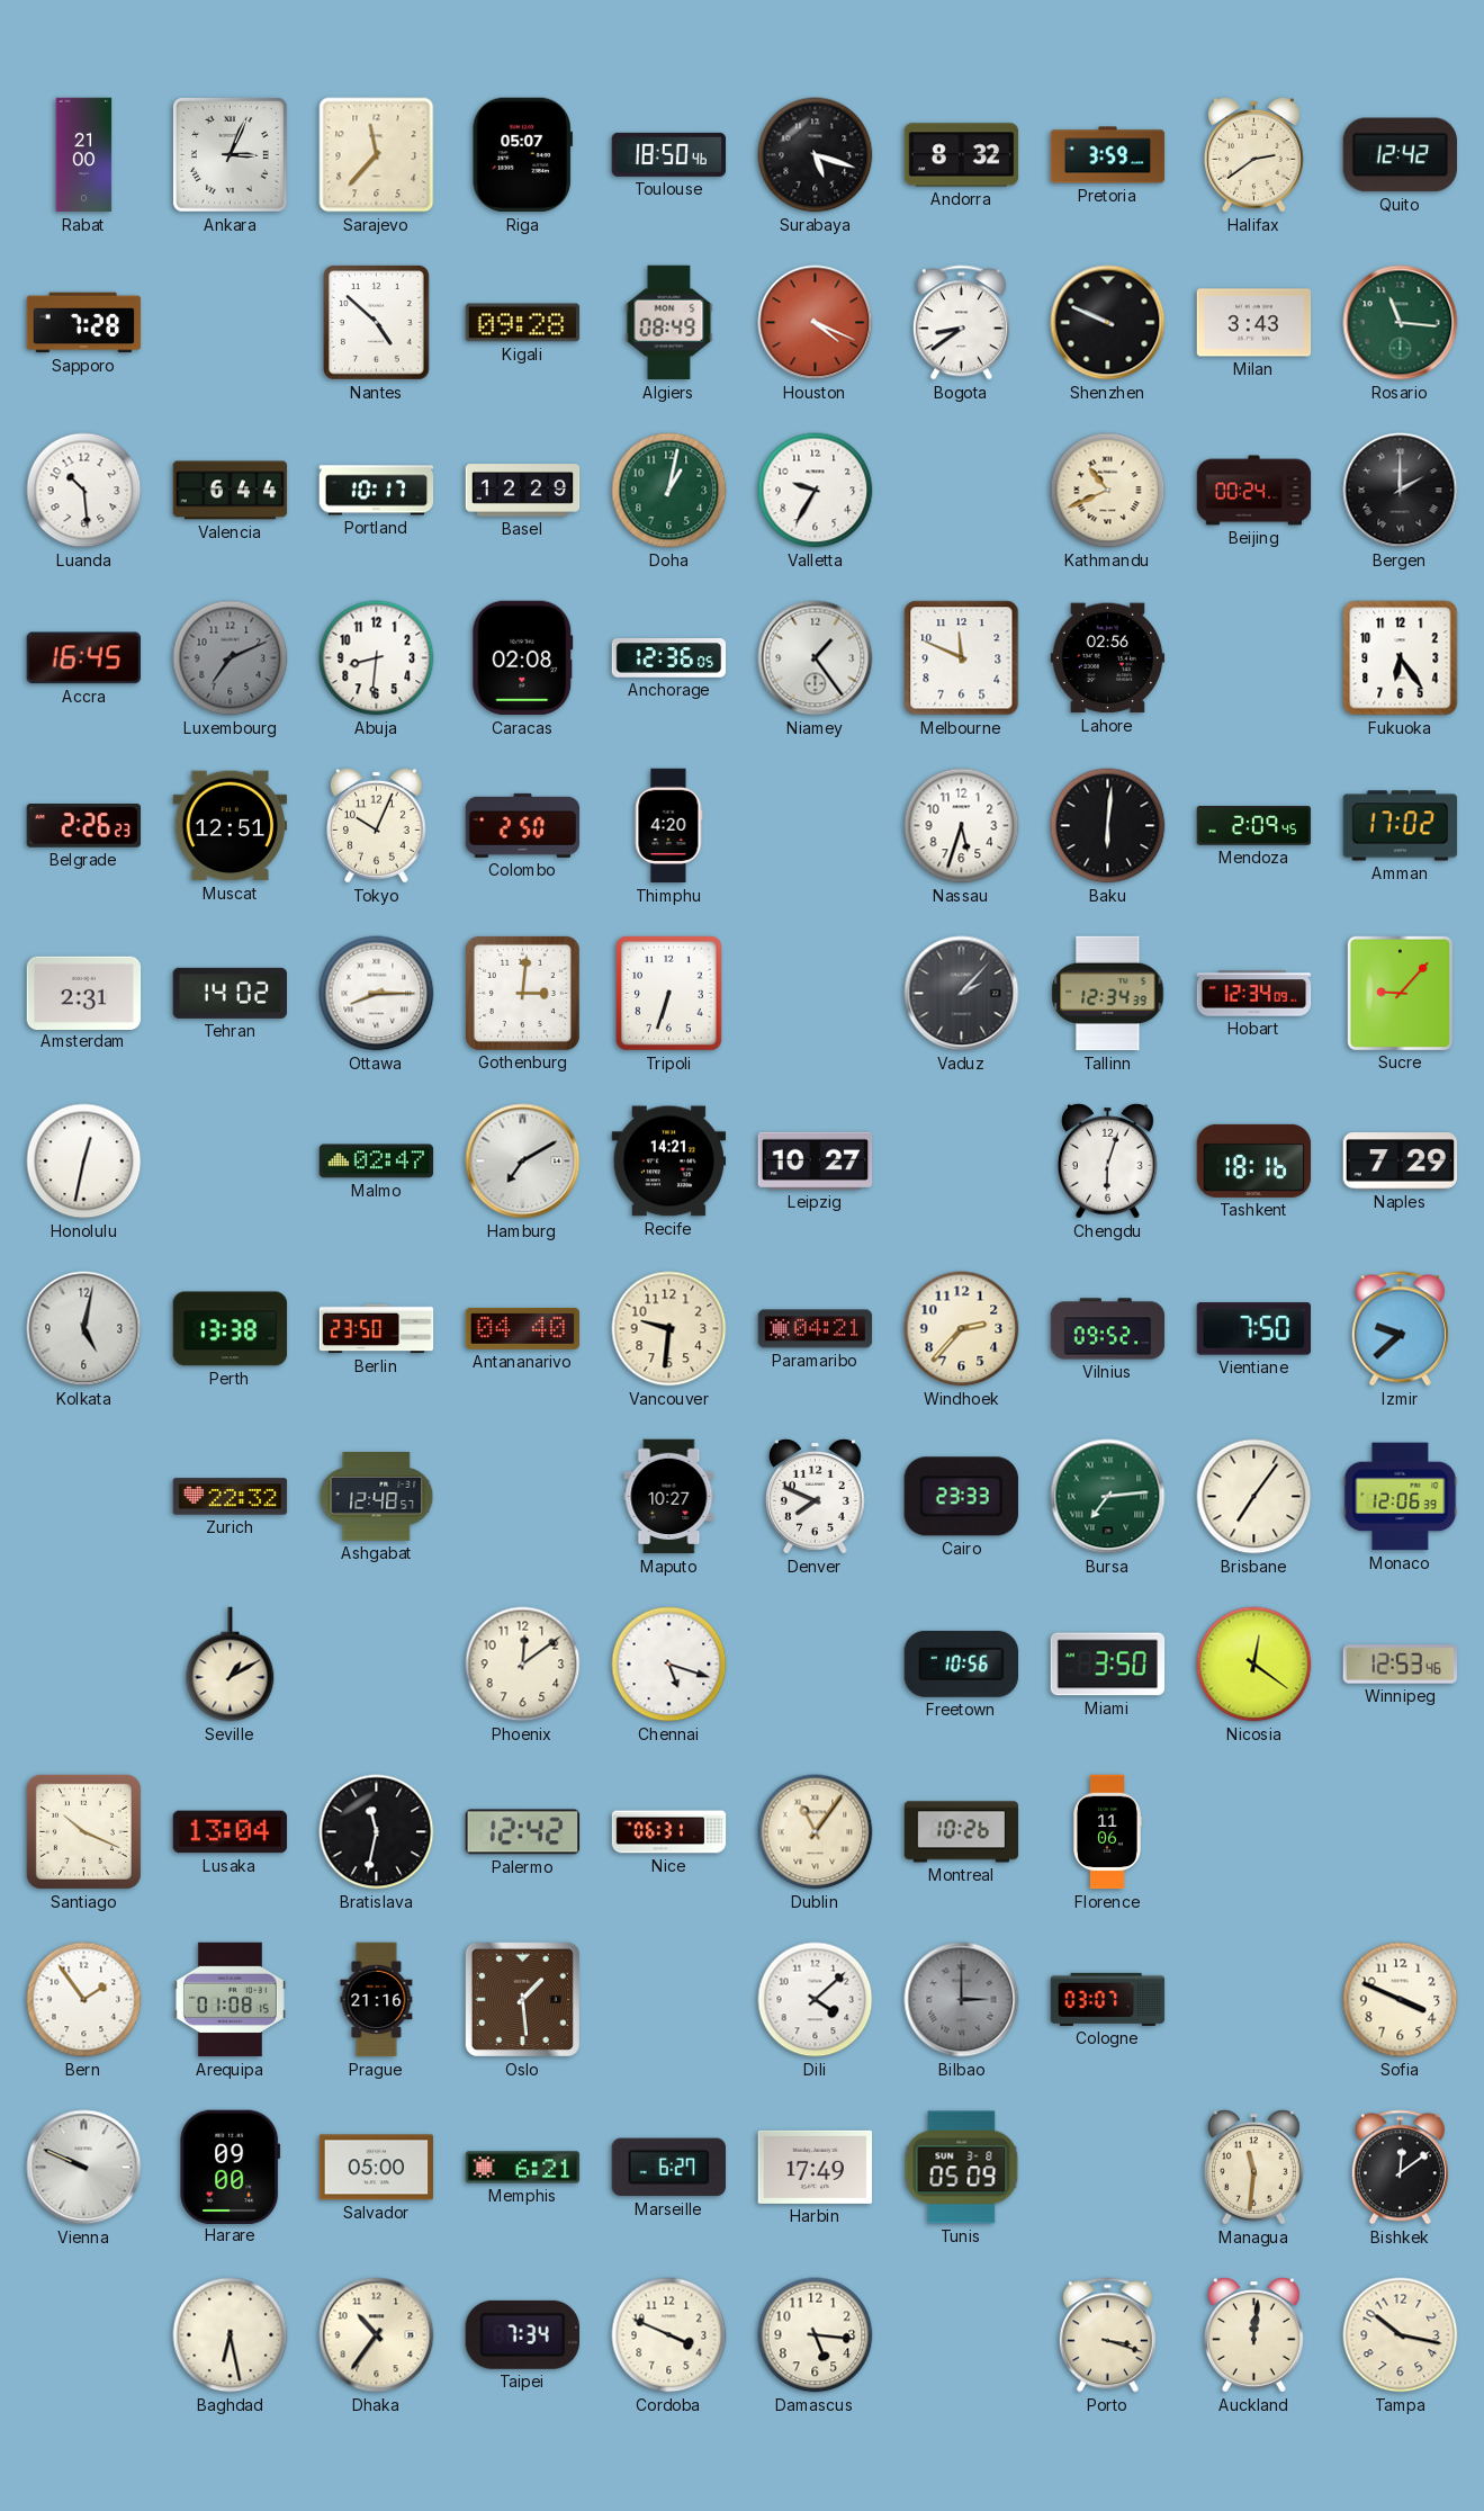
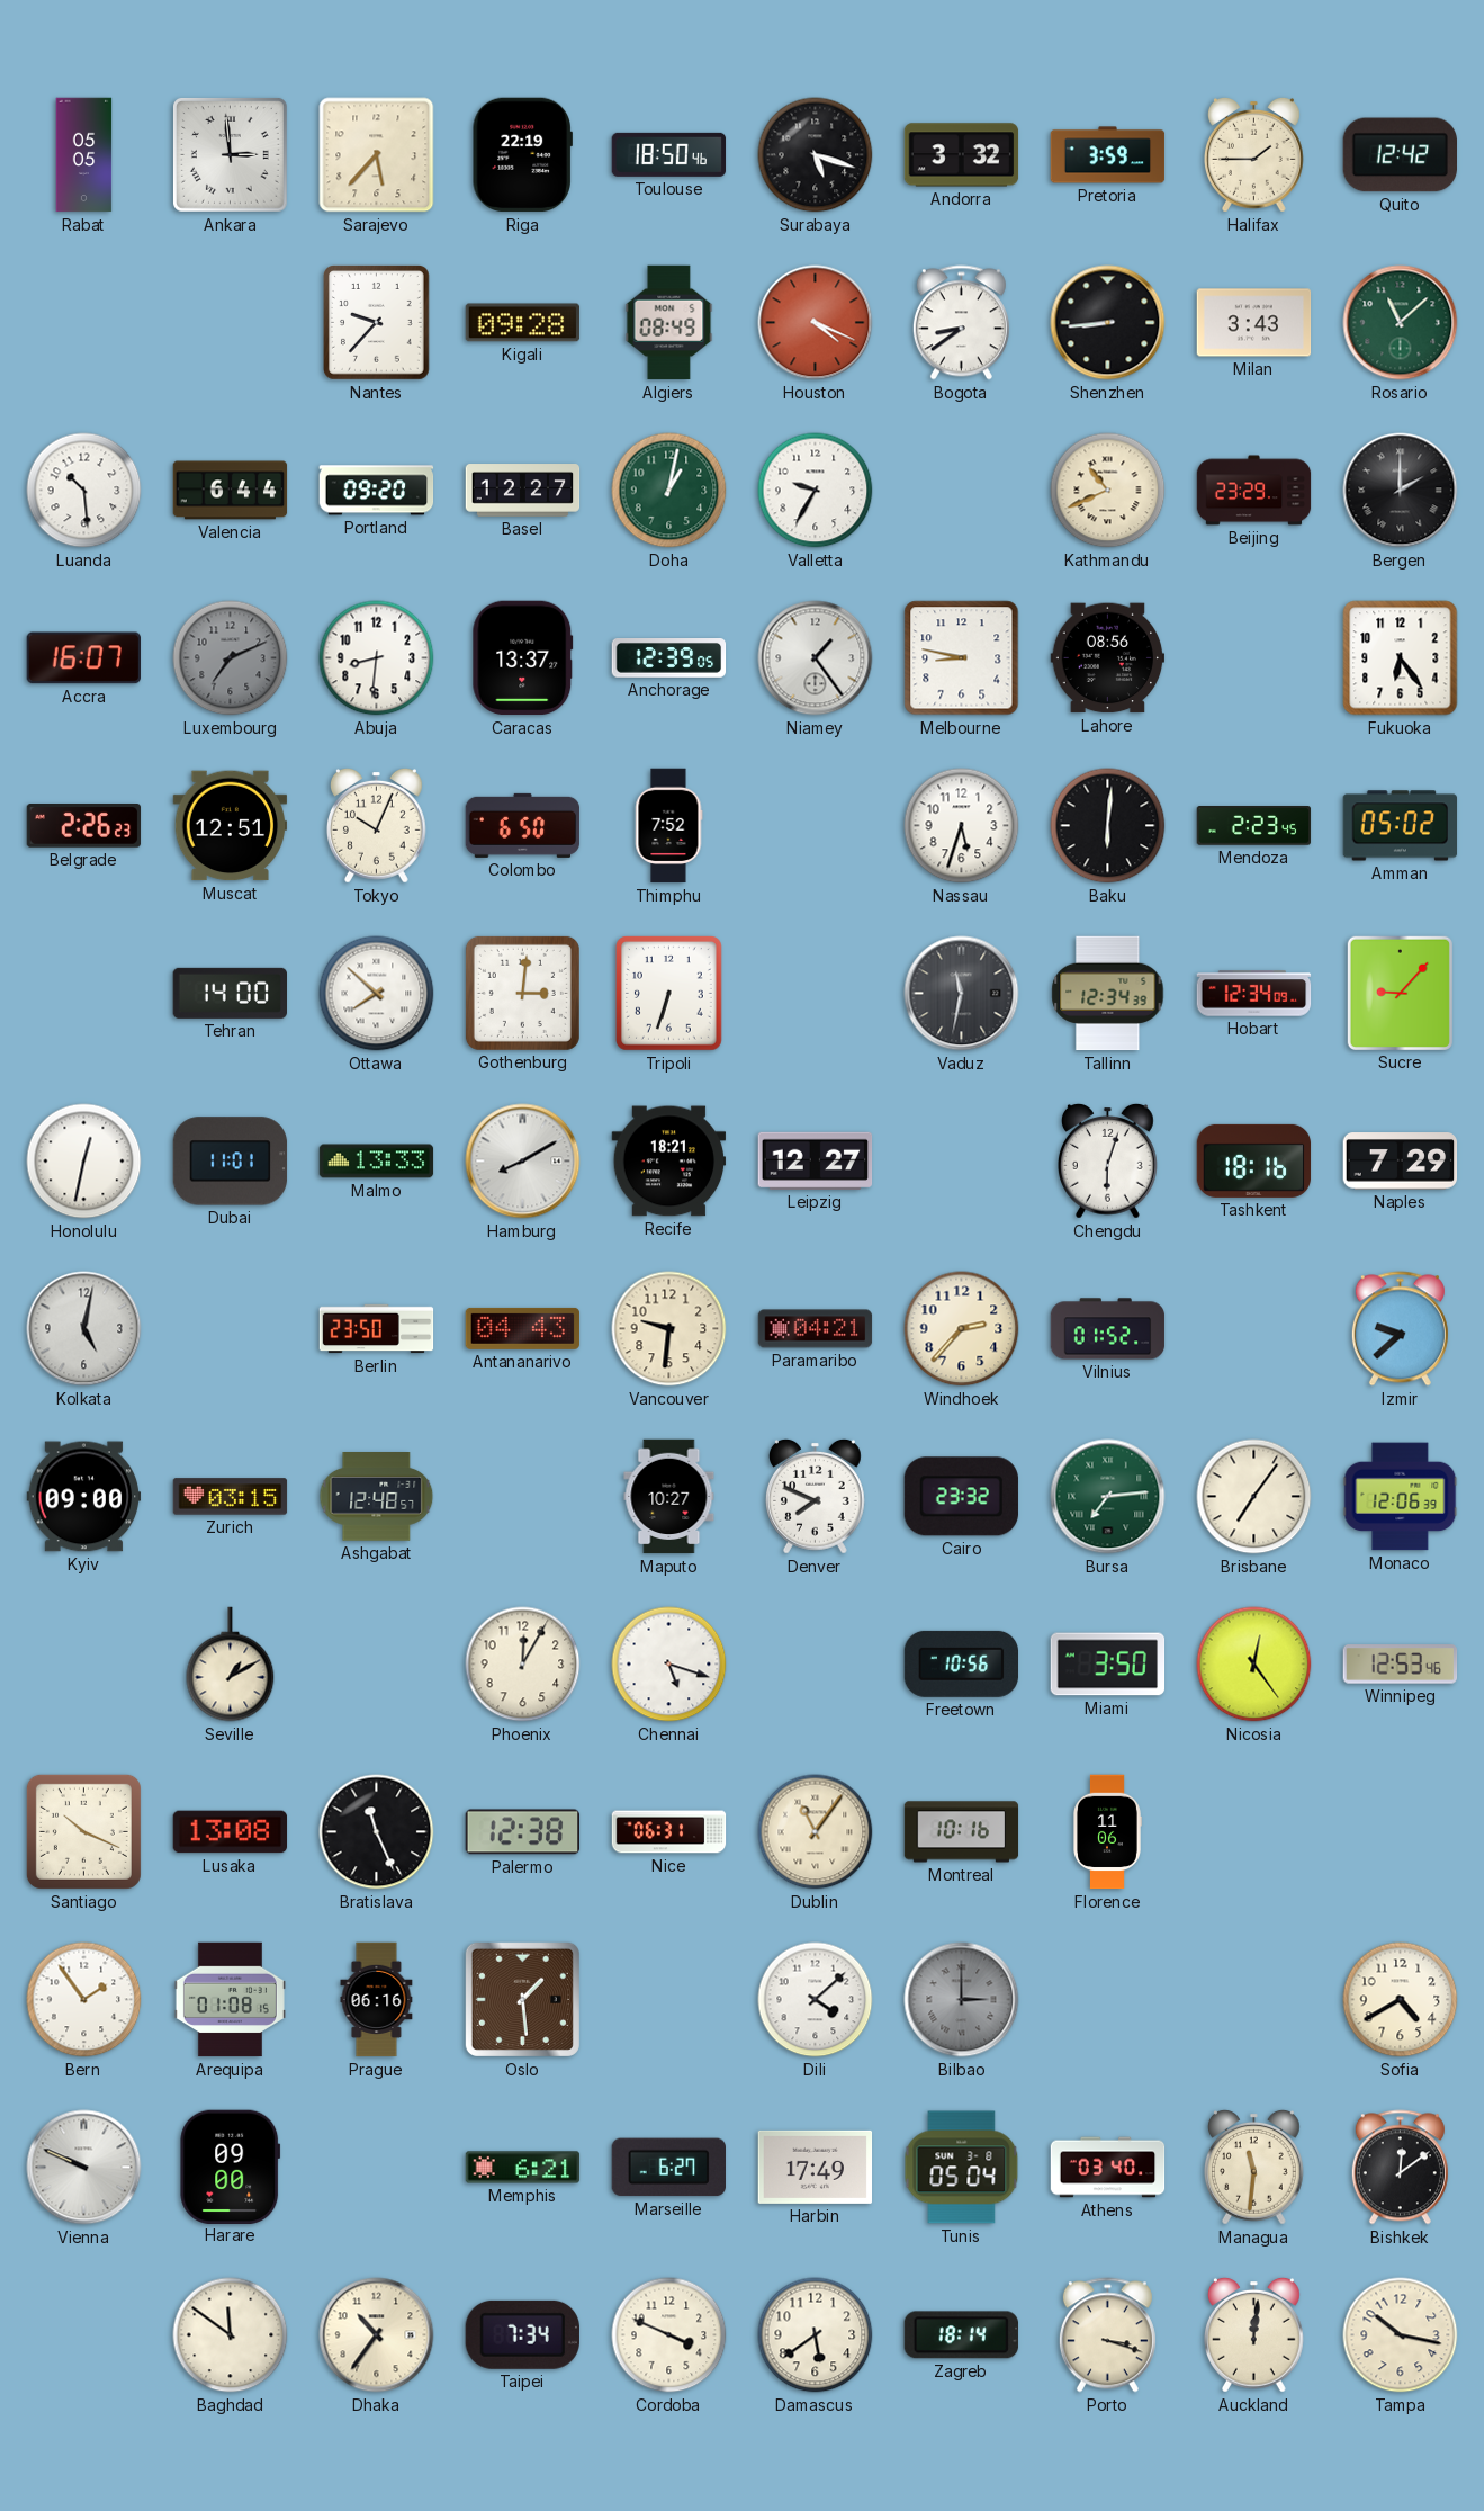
Rabat: 21:00 -> 05:05 (84, 155)
Ankara: 3:04 -> 2:59 (230, 154)
Sarajevo: 11:37 -> 5:37 (377, 155)
Riga: 05:07 -> 22:19 (522, 155)
Andorra: 8:32 -> 3:32 (962, 155)
Halifax: 2:39 -> 1:45 (1254, 154)
Sapporo: 7:28 -> none (84, 323)
Nantes: 4:52 -> 9:37 (377, 323)
Shenzhen: 9:49 -> 8:44 (1108, 323)
Rosario: 11:16 -> 11:08 (1401, 323)
Portland: 10:17 -> 09:20 (377, 491)
Basel: 12:29 -> 12:27 (523, 491)
Beijing: 00:24 -> 23:29 (1254, 491)
Accra: 16:45 -> 16:07 (83, 658)
Caracas: 02:08 -> 13:37 (523, 658)
Anchorage: 12:36 -> 12:39 (669, 658)
Melbourne: 11:49 -> 8:47 (962, 658)
Lahore: 02:56 -> 08:56 (1108, 658)
Colombo: 2:50 -> 6:50 (523, 825)
Thimphu: 4:20 -> 7:52 (668, 826)
Mendoza: 2:09 -> 2:23 (1254, 826)
Amman: 17:02 -> 05:02 (1401, 826)
Amsterdam: 2:31 -> none (84, 993)
Tehran: 14:02 -> 14:00 (230, 993)
Ottawa: 8:15 -> 7:52 (377, 994)
Vaduz: 2:07 -> 11:32 (962, 994)
Dubai: none -> 11:01 (231, 1162)
Malmo: 02:47 -> 13:33 (377, 1162)
Hamburg: 7:10 -> 8:10 (523, 1162)
Recife: 14:21 -> 18:21 (669, 1162)
Leipzig: 10:27 -> 12:27 (816, 1160)
Perth: 13:38 -> none (231, 1329)
Antananarivo: 04:40 -> 04:43 (523, 1328)
Vilnius: 09:52 -> 01:52 (1108, 1329)
Vientiane: 7:50 -> none (1253, 1329)
Kyiv: none -> 09:00 (84, 1497)
Zurich: 22:32 -> 03:15 (231, 1497)
Cairo: 23:33 -> 23:32 (961, 1497)
Phoenix: 12:09 -> 12:05 (523, 1665)
Nicosia: 12:21 -> 12:24 (1254, 1665)
Lusaka: 13:04 -> 13:08 (231, 1832)
Bratislava: 11:32 -> 11:26 (377, 1832)
Palermo: 12:42 -> 12:38 (523, 1832)
Montreal: 10:26 -> 10:16 (962, 1832)
Prague: 21:16 -> 06:16 (377, 2000)
Cologne: 03:07 -> none (1108, 1999)
Sofia: 3:49 -> 4:40 (1401, 2000)
Salvador: 05:00 -> none (377, 2168)
Tunis: 05:09 -> 05:04 (962, 2168)
Athens: none -> 03:40 (1108, 2168)
Baghdad: 6:28 -> 11:51 (231, 2335)
Damascus: 5:16 -> 5:39 (816, 2335)
Zagreb: none -> 18:14 (961, 2335)
